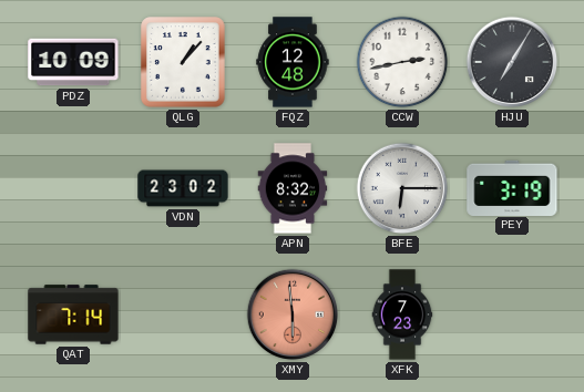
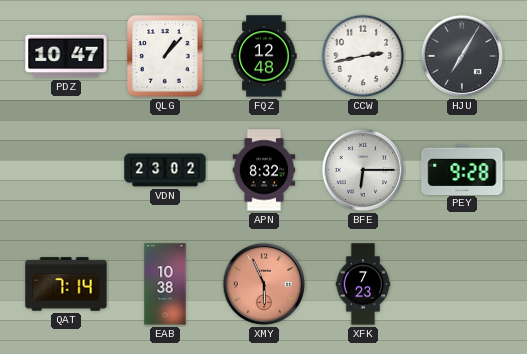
PDZ: 10:09 -> 10:47 (66, 56)
PEY: 3:19 -> 9:28 (462, 169)
EAB: none -> 10:38 (165, 284)
XMY: 5:59 -> 5:56 (264, 284)
